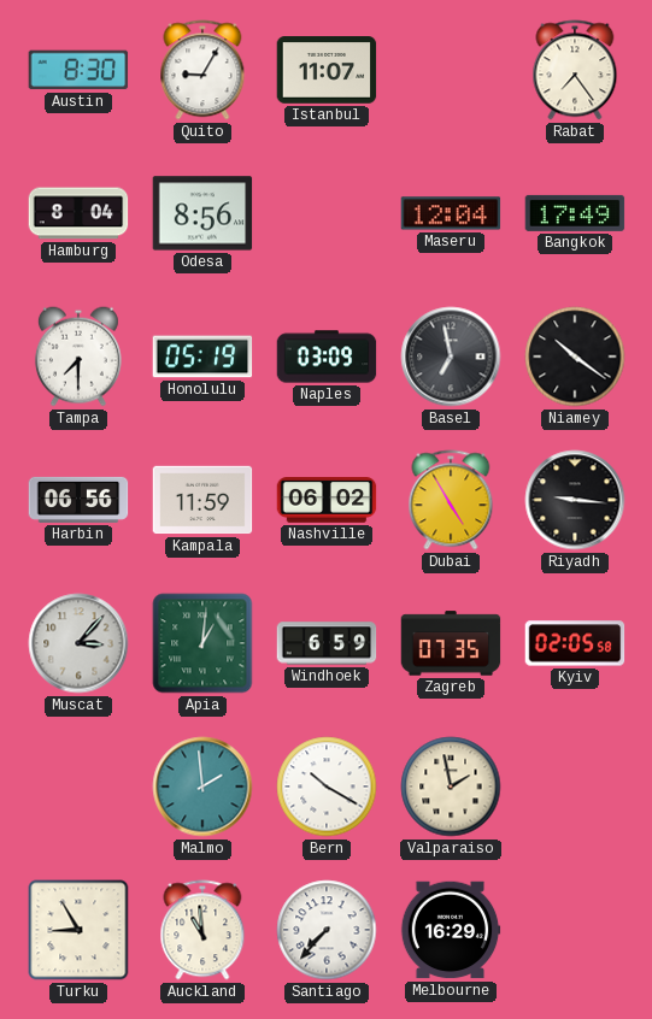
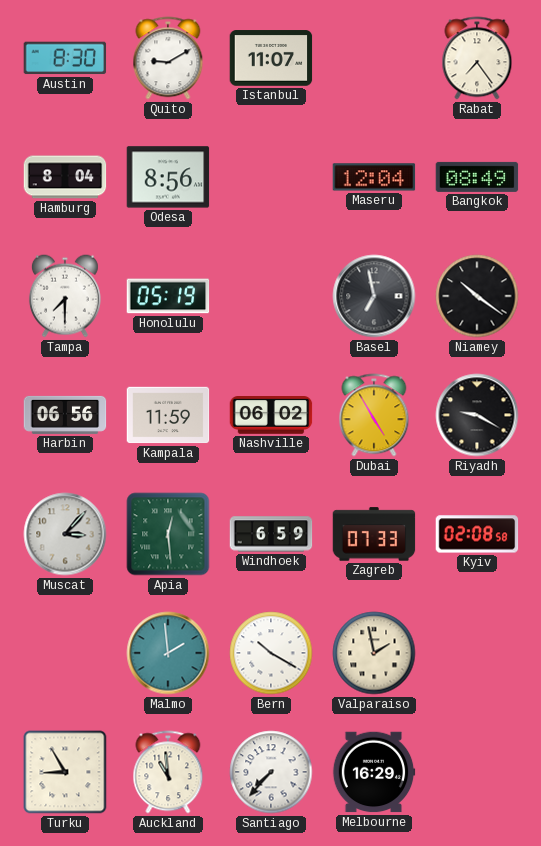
Quito: 9:05 -> 9:10 (168, 58)
Bangkok: 17:49 -> 08:49 (477, 177)
Naples: 03:09 -> none (327, 357)
Riyadh: 9:16 -> 9:20 (477, 415)
Apia: 1:01 -> 12:29 (168, 534)
Zagreb: 07:35 -> 07:33 (374, 534)
Kyiv: 02:05 -> 02:08 (477, 534)
